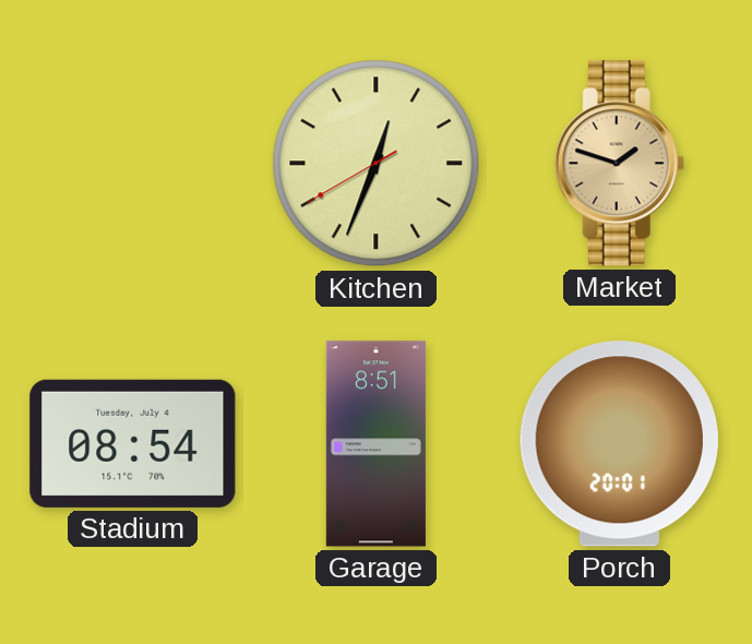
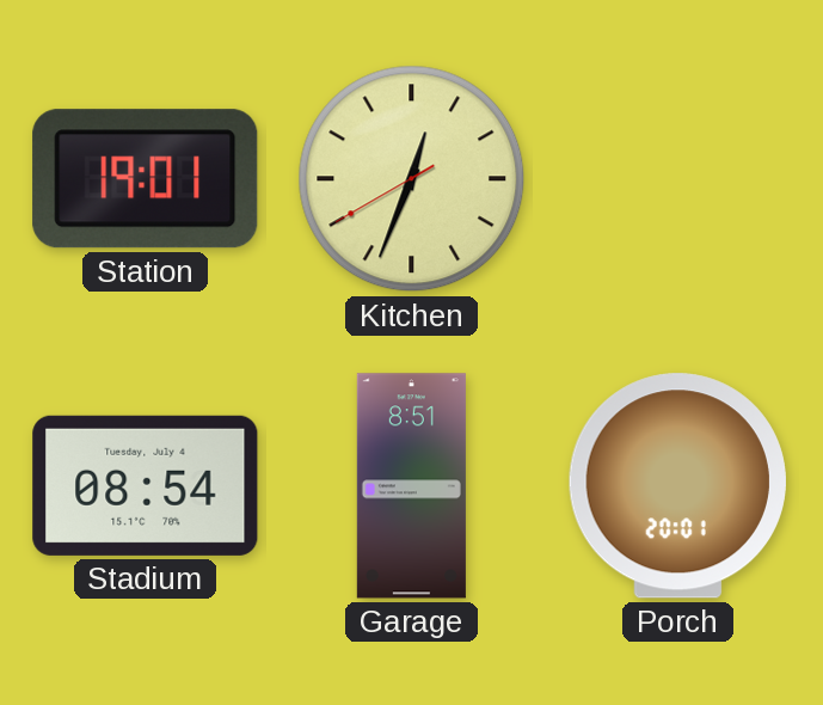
Station: none -> 19:01 (146, 179)
Market: 1:48 -> none (619, 164)
